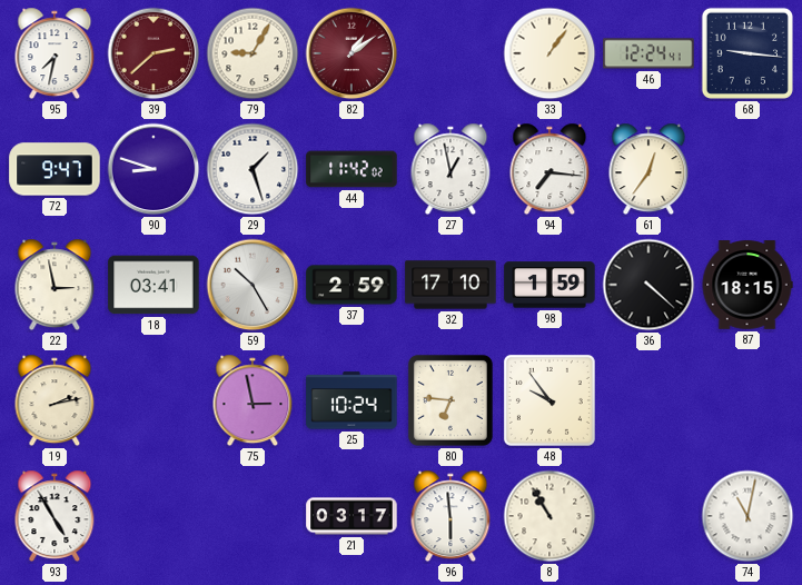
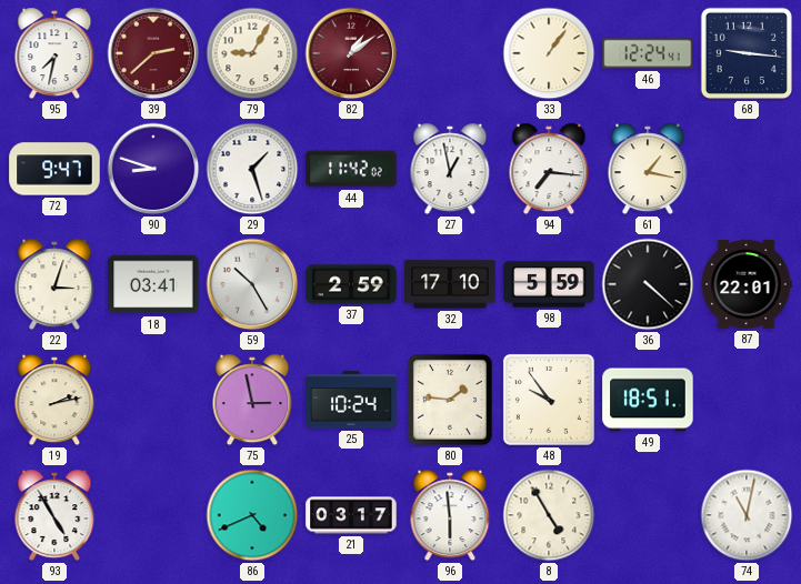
61: 12:36 -> 1:17 (648, 169)
22: 2:58 -> 3:03 (54, 284)
98: 1:59 -> 5:59 (549, 284)
87: 18:15 -> 22:01 (747, 284)
80: 6:46 -> 1:46 (450, 400)
49: none -> 18:51 (648, 400)
86: none -> 4:41 (252, 515)
8: 10:55 -> 4:55 (549, 515)
